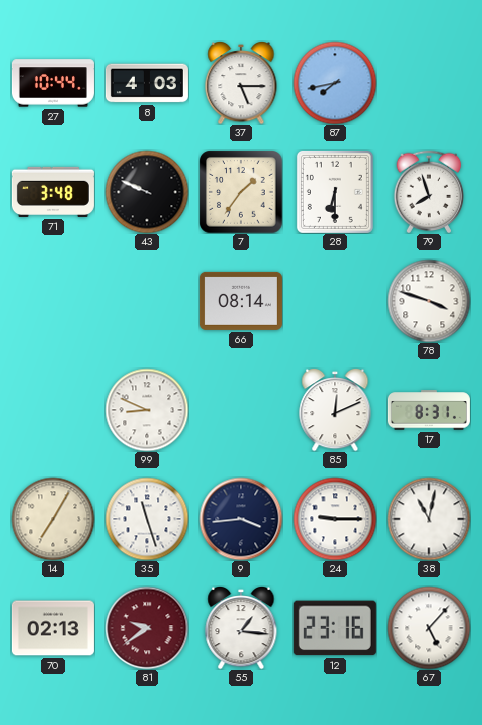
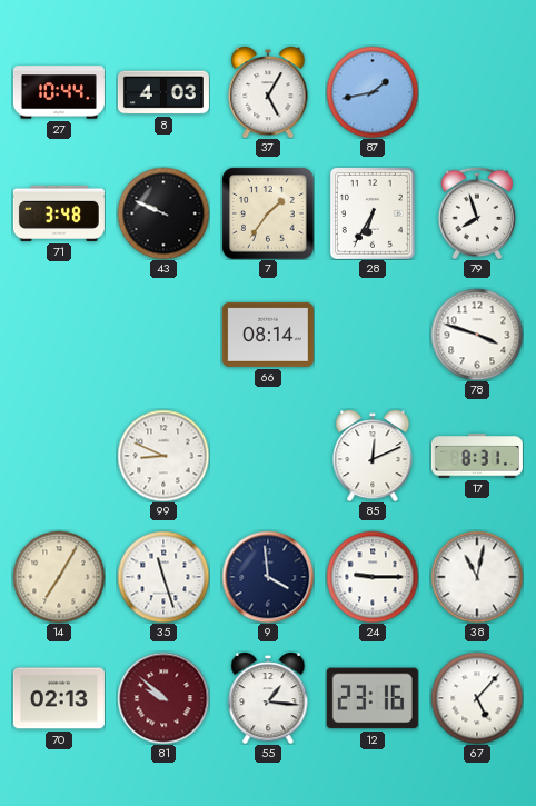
37: 5:15 -> 5:05 (268, 92)
87: 7:43 -> 1:43 (373, 92)
28: 6:30 -> 6:35 (373, 213)
9: 3:44 -> 3:59 (268, 577)
81: 9:39 -> 9:52 (163, 698)
